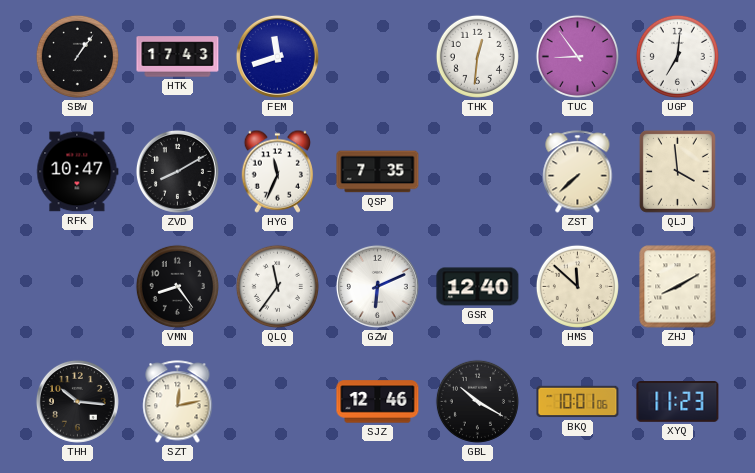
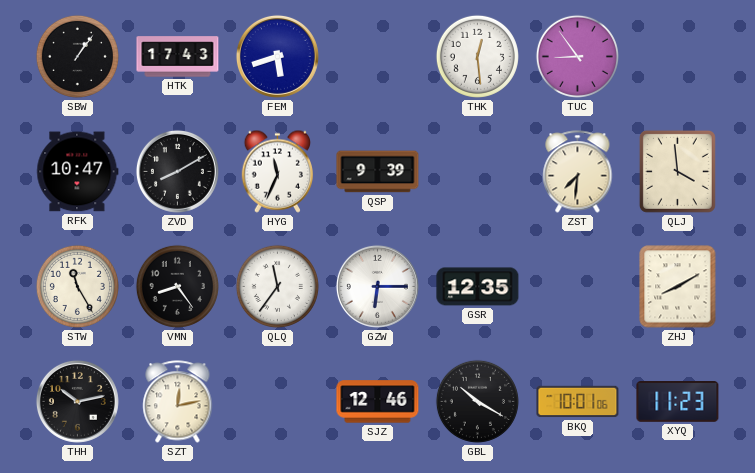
FEM: 11:42 -> 5:42 (277, 56)
THK: 12:31 -> 12:29 (477, 56)
UGP: 7:01 -> none (677, 56)
QSP: 7:35 -> 9:39 (378, 172)
ZST: 7:38 -> 7:31 (578, 172)
STW: none -> 11:25 (77, 286)
GZW: 6:11 -> 6:15 (377, 286)
GSR: 12:40 -> 12:35 (478, 287)
HMS: 11:52 -> none (577, 286)
THH: 10:16 -> 10:13 (77, 401)
